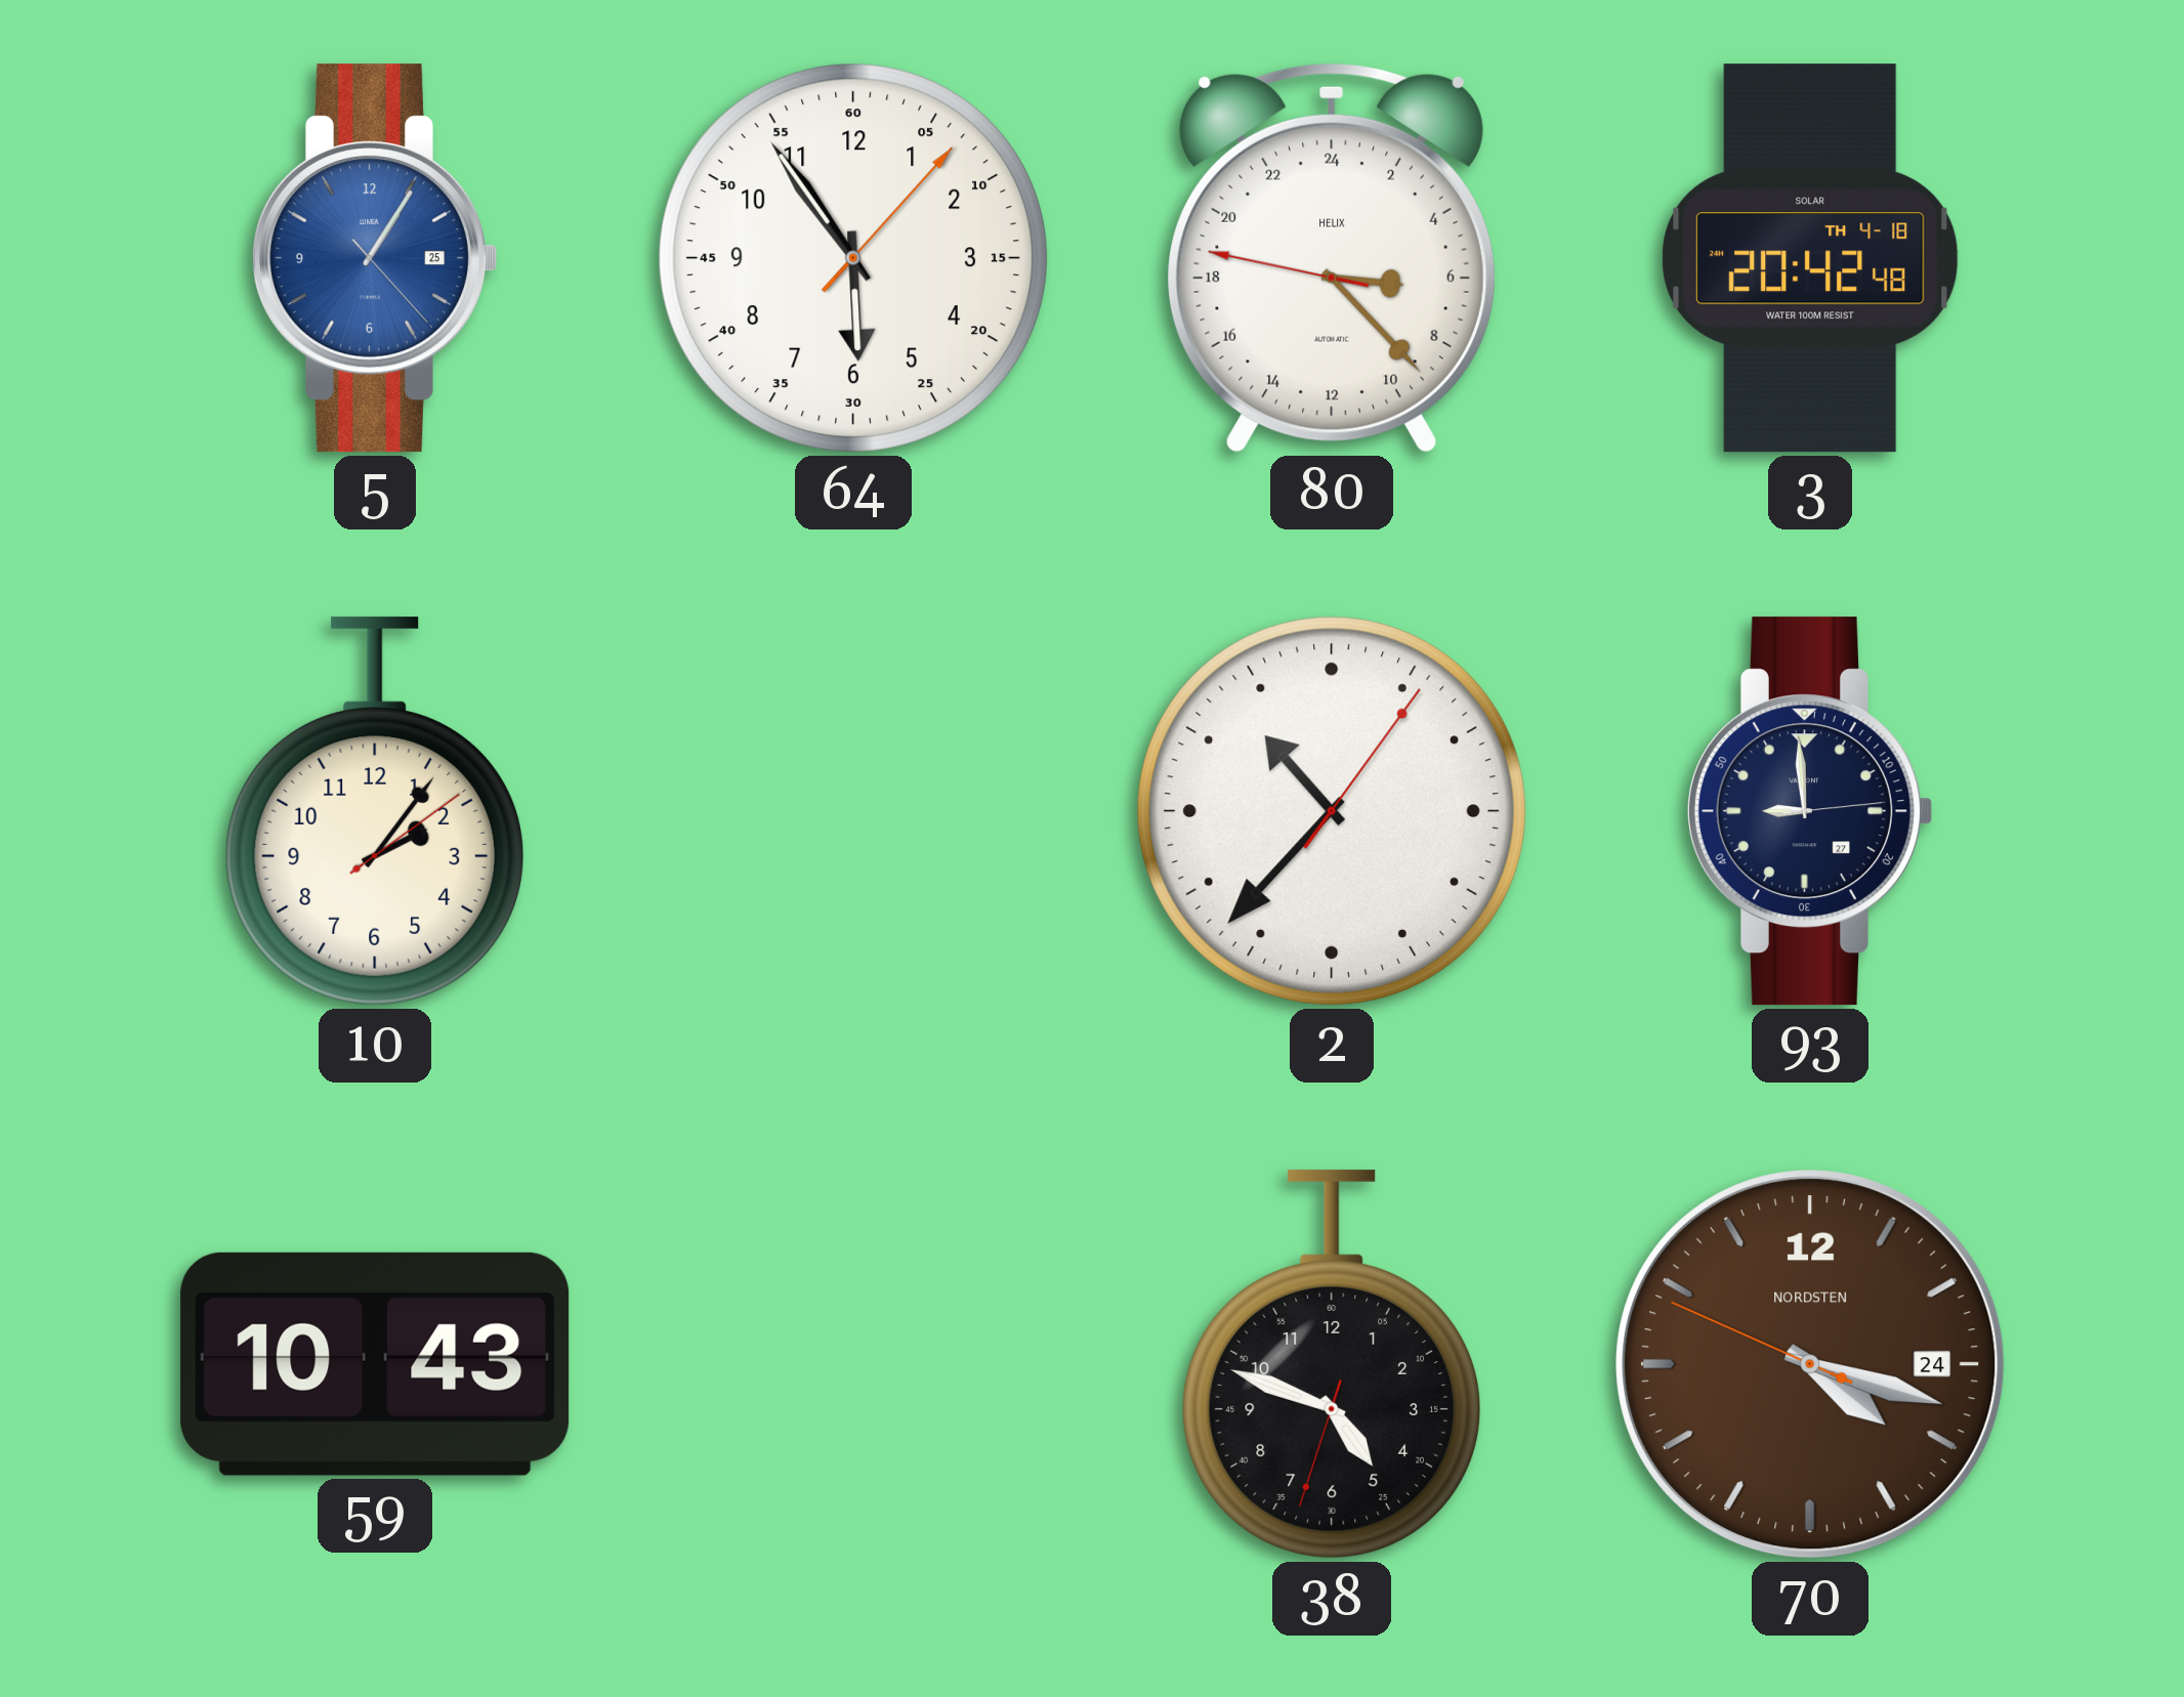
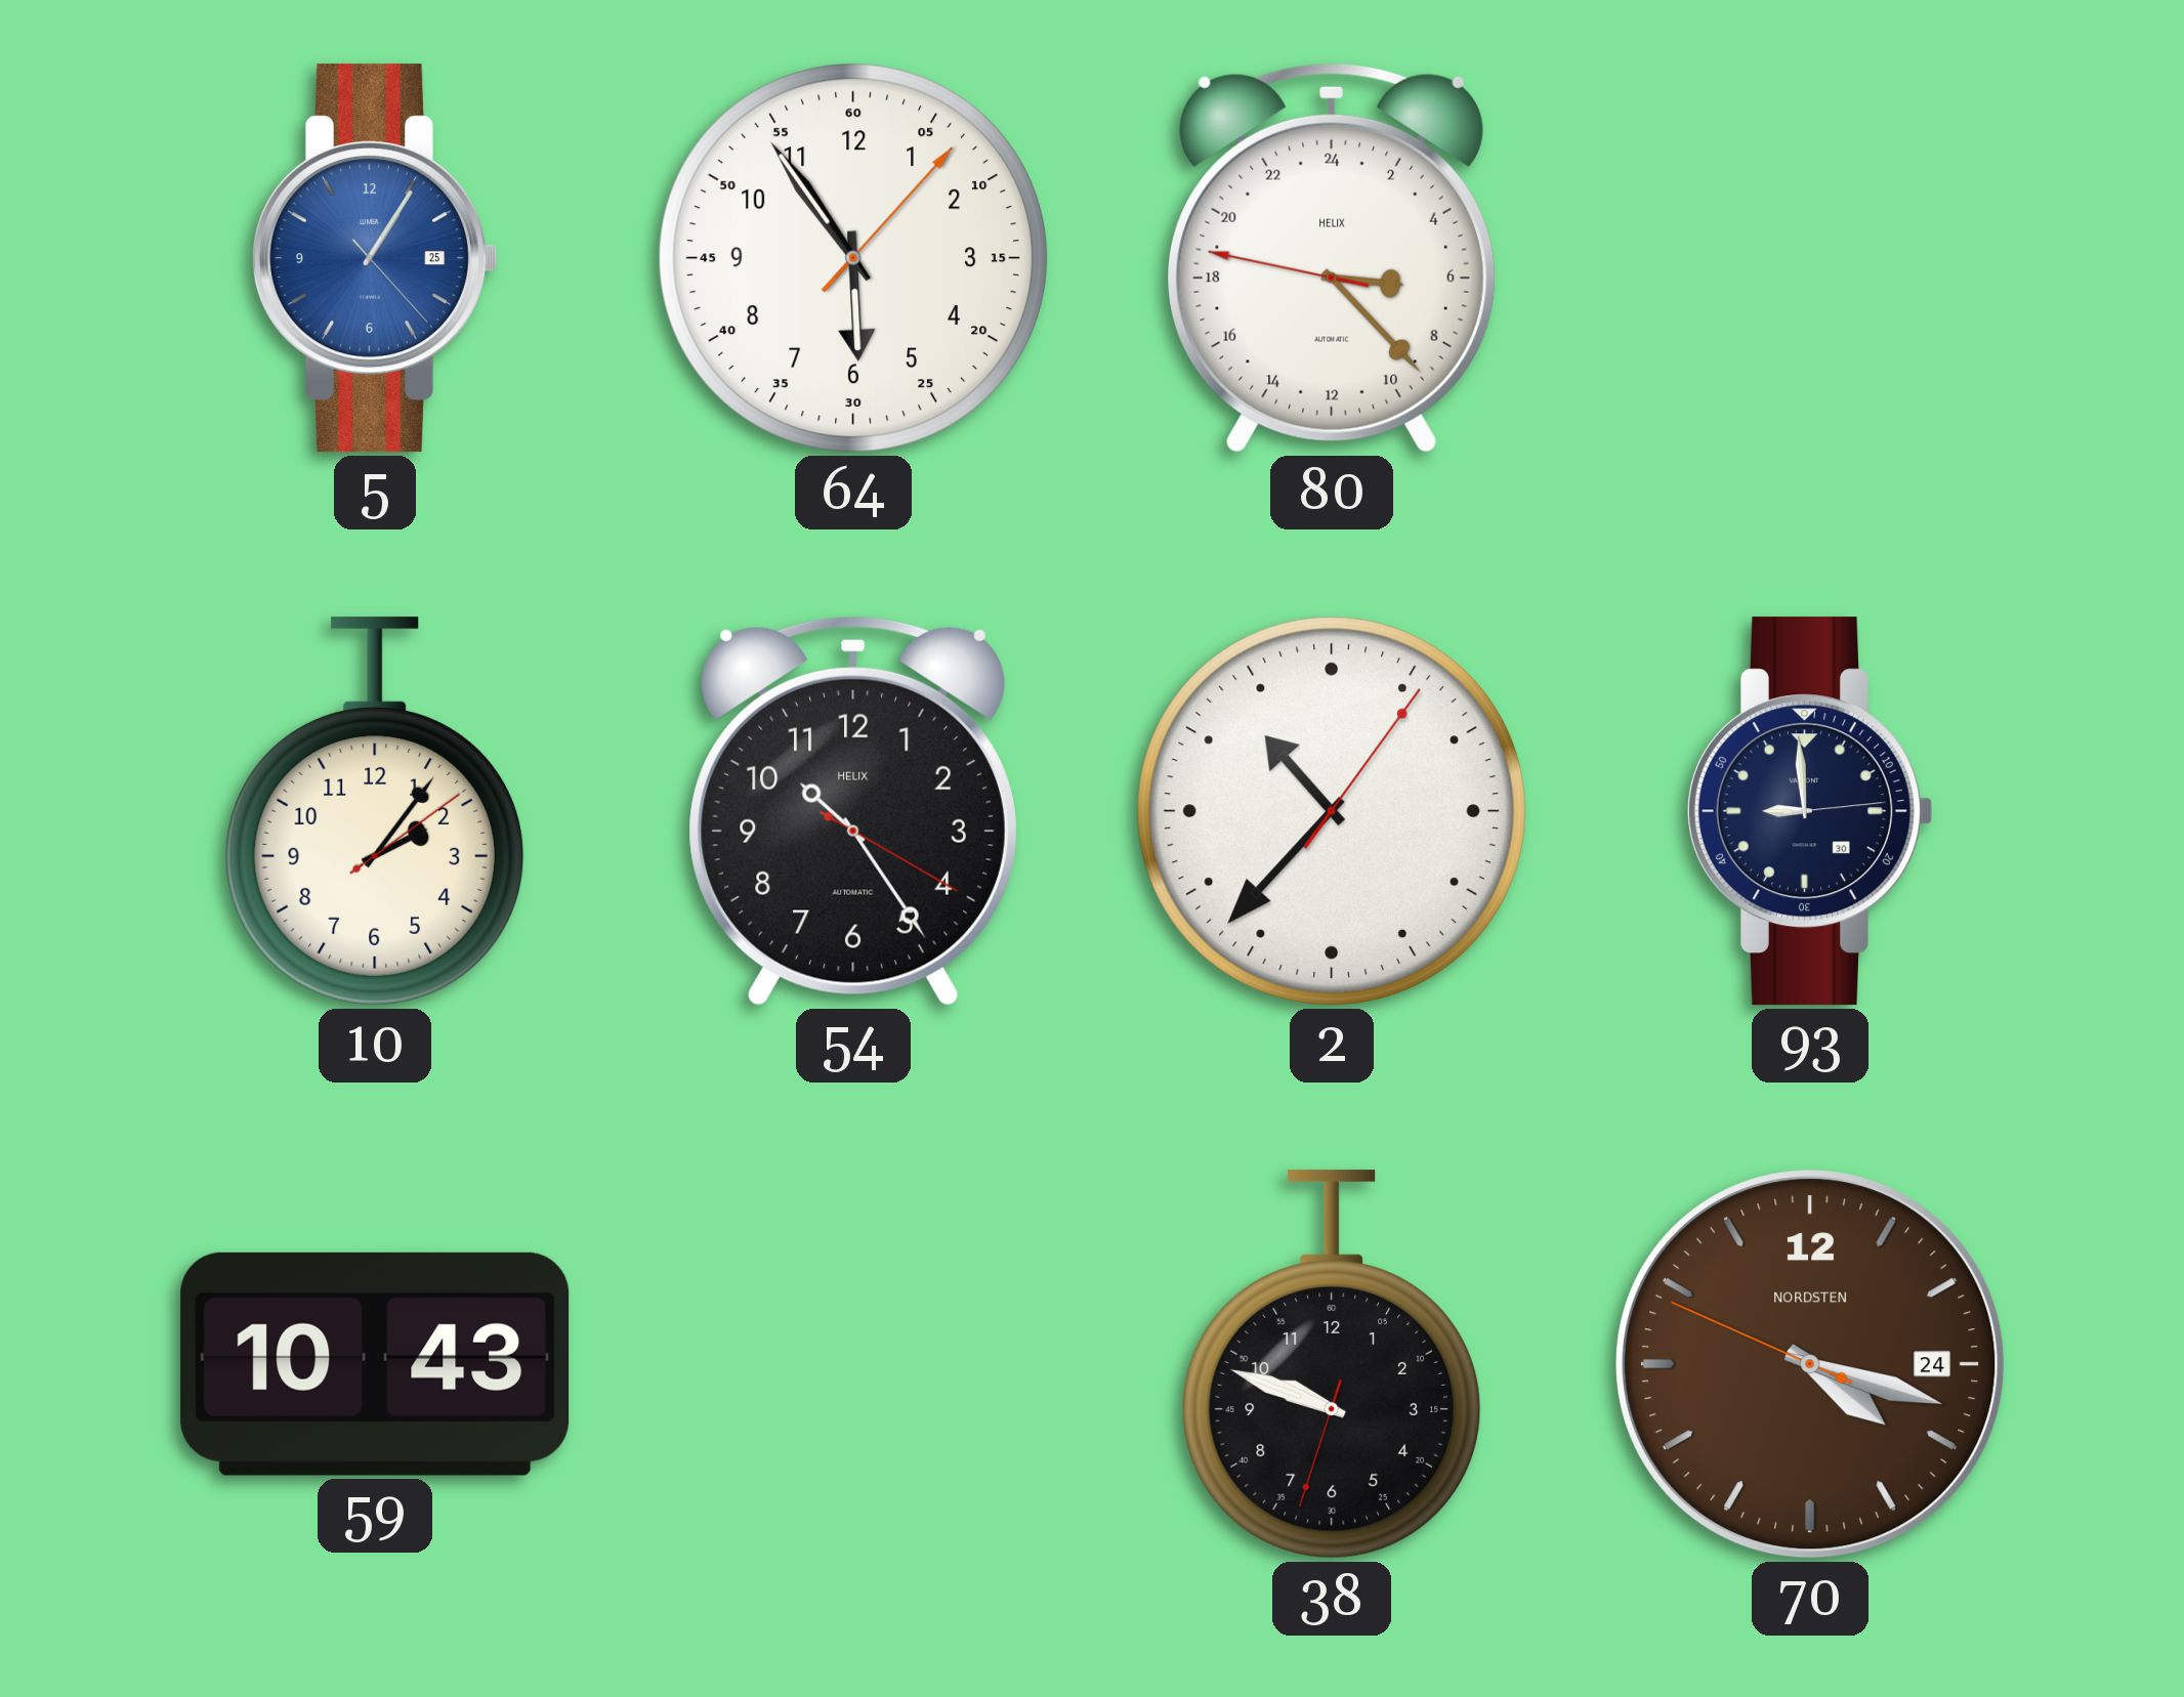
3: 20:42 -> none (1810, 258)
54: none -> 10:24 (853, 811)
93 date: 27 -> 30 (1809, 811)
38: 4:48 -> 9:48 (1332, 1364)
